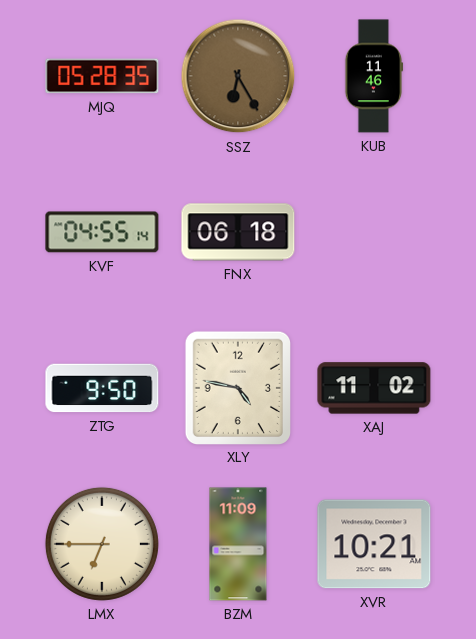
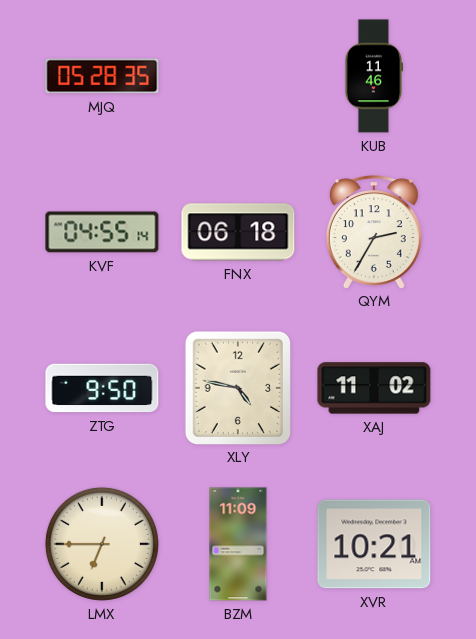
SSZ: 6:25 -> none (238, 76)
QYM: none -> 2:35 (374, 232)
